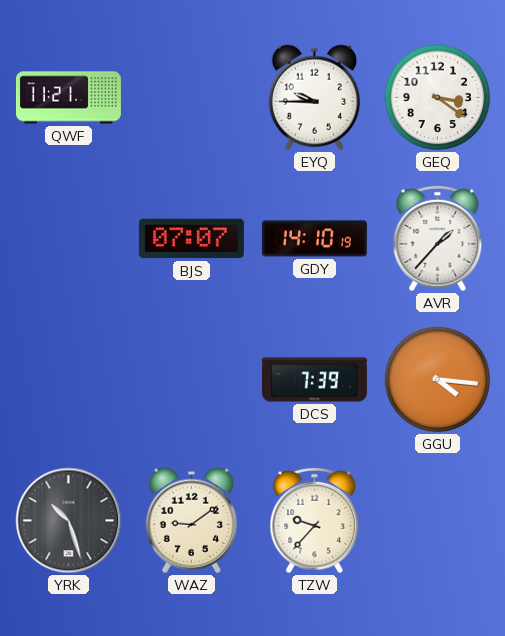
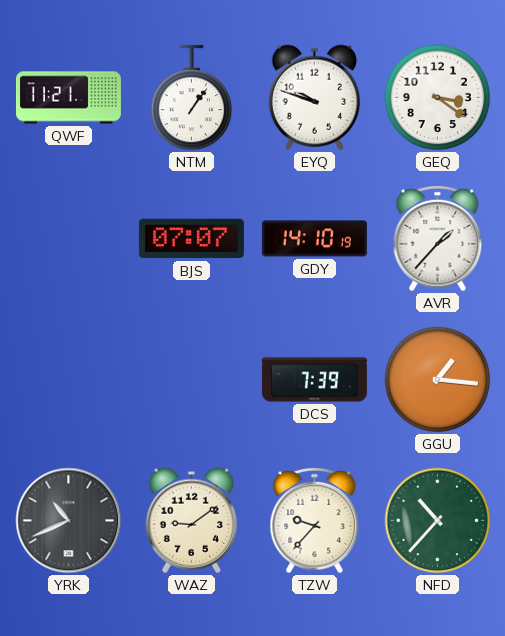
NTM: none -> 1:06 (192, 98)
EYQ: 9:45 -> 9:48 (314, 97)
GGU: 4:16 -> 1:16 (438, 380)
YRK: 10:27 -> 10:41 (69, 521)
NFD: none -> 10:37 (438, 521)
